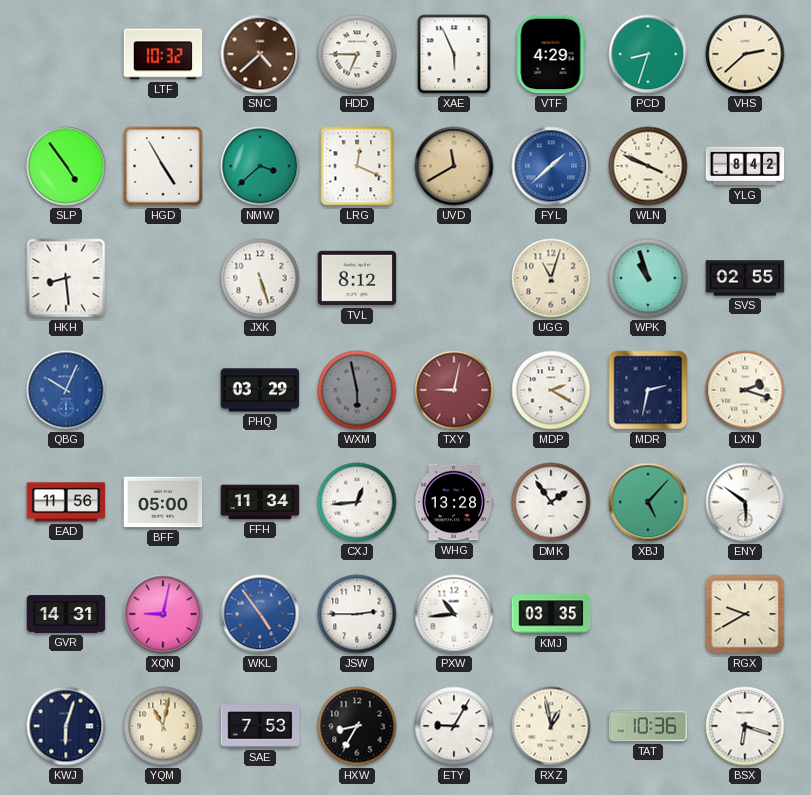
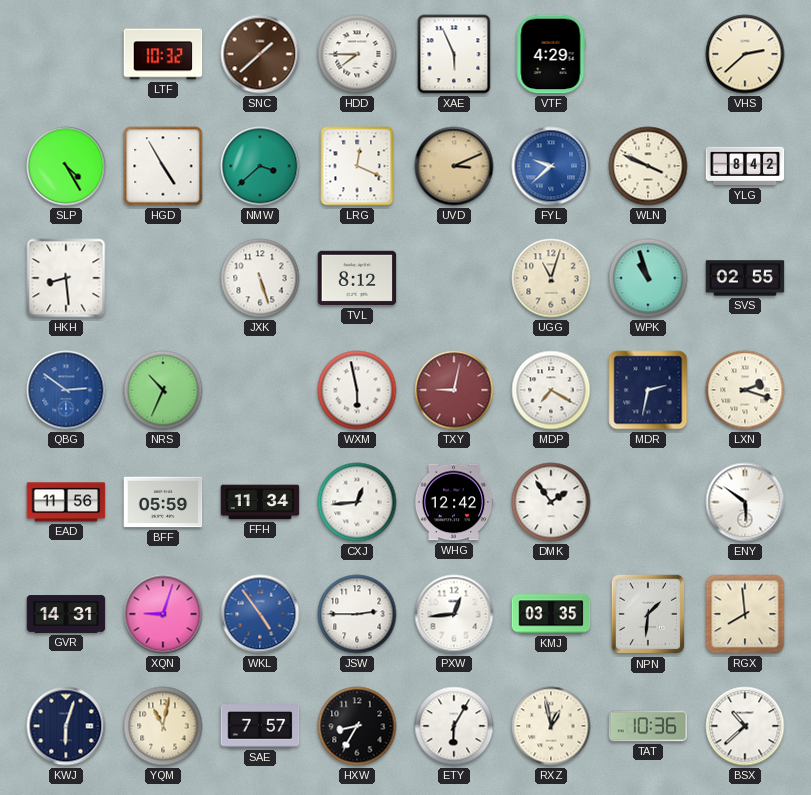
SNC: 4:38 -> 1:38 (260, 54)
HDD: 6:45 -> 7:45 (357, 54)
PCD: 8:33 -> none (648, 54)
SLP: 4:54 -> 4:25 (66, 166)
UVD: 11:40 -> 3:11 (454, 166)
FYL: 1:38 -> 9:38 (551, 166)
QBG: 10:04 -> 2:51 (66, 390)
NRS: none -> 10:34 (163, 390)
PHQ: 03:29 -> none (260, 390)
WXM dial: grey -> white (357, 390)
MDP: 2:20 -> 7:20 (551, 390)
BFF: 05:00 -> 05:59 (163, 502)
WHG: 13:28 -> 12:42 (454, 502)
XBJ: 5:07 -> none (648, 502)
XQN: 9:02 -> 9:03 (163, 614)
PXW: 10:44 -> 12:44 (454, 614)
NPN: none -> 1:31 (648, 614)
RGX: 9:40 -> 7:59 (745, 614)
SAE: 7:53 -> 7:57 (260, 726)
ETY: 9:05 -> 6:05 (454, 726)
BSX: 6:18 -> 10:38 (745, 726)
